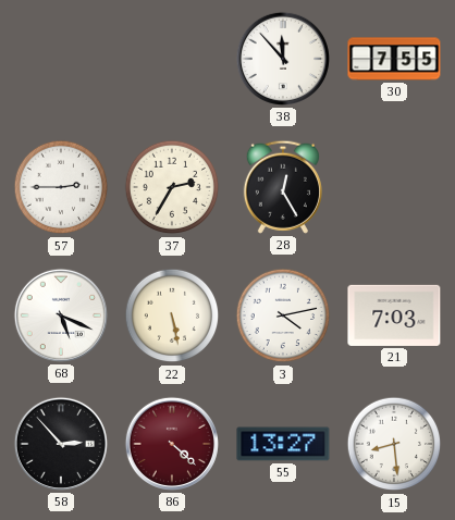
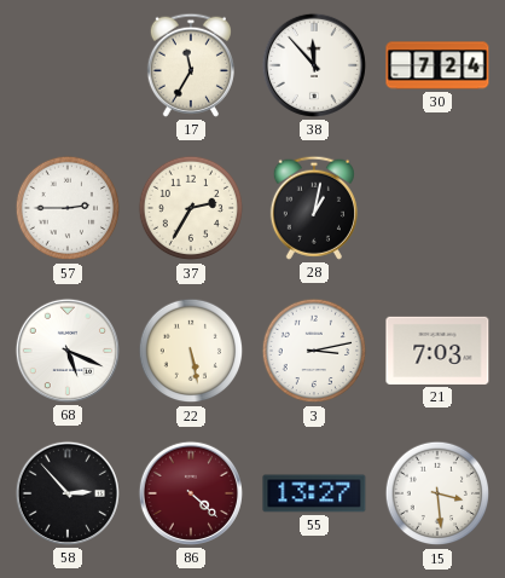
17: none -> 11:35 (191, 65)
30: 7:55 -> 7:24 (437, 65)
28: 12:25 -> 1:02 (314, 208)
3: 4:13 -> 3:13 (314, 351)
15: 8:29 -> 3:29 (437, 493)
